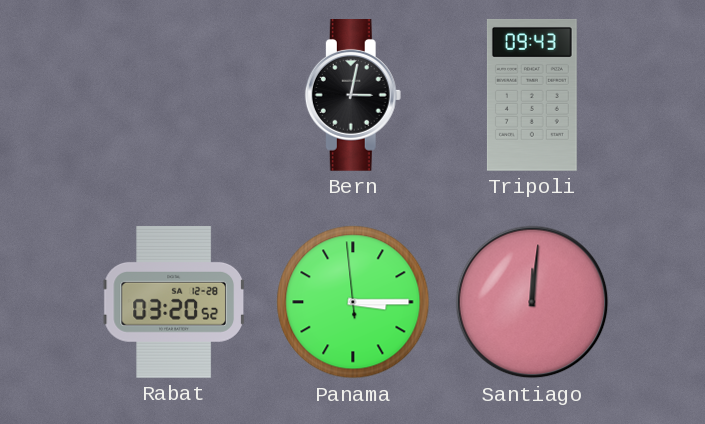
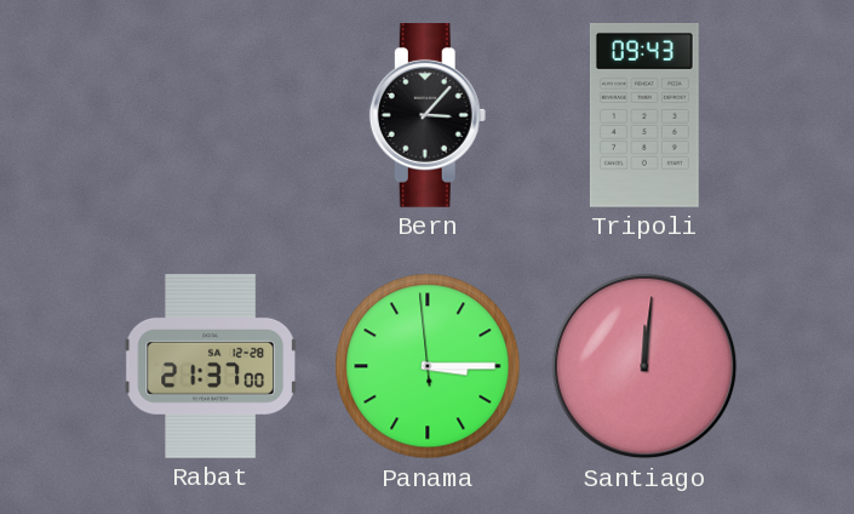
Bern: 3:02 -> 3:07 (428, 116)
Rabat: 03:20 -> 21:37 (210, 366)
